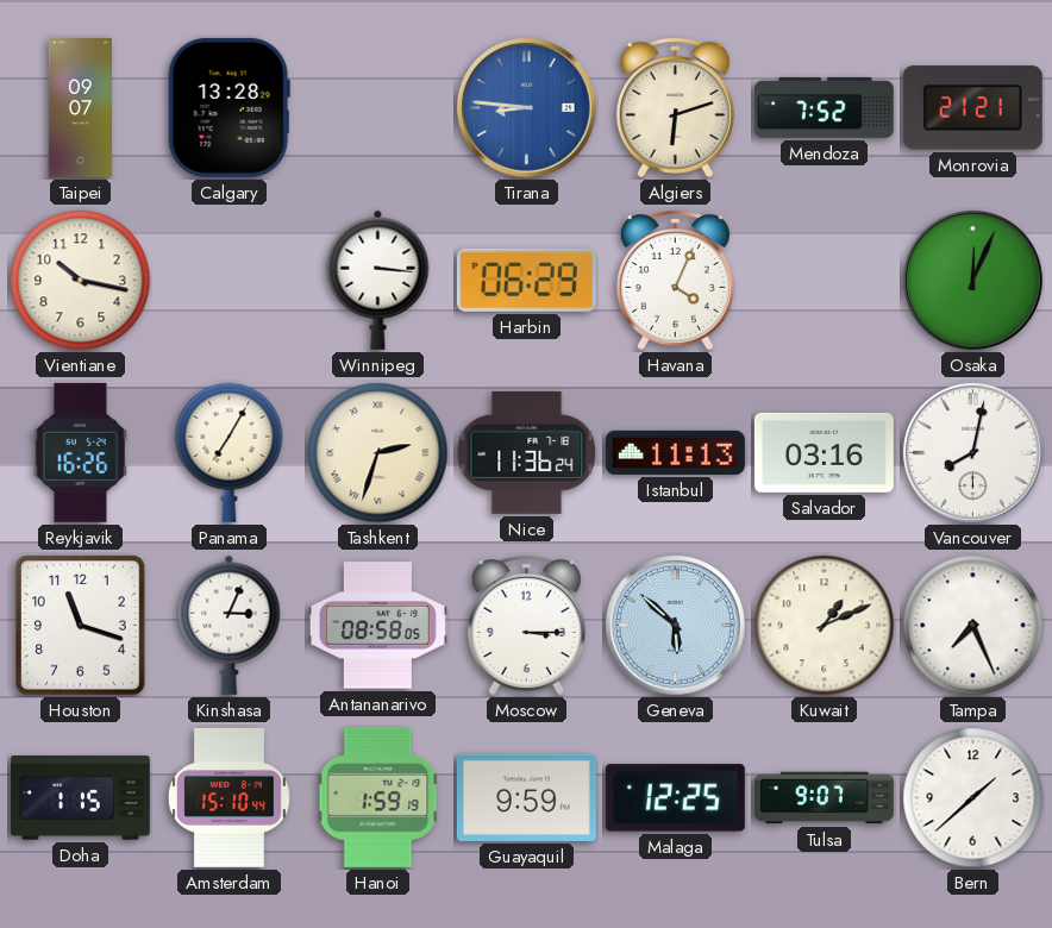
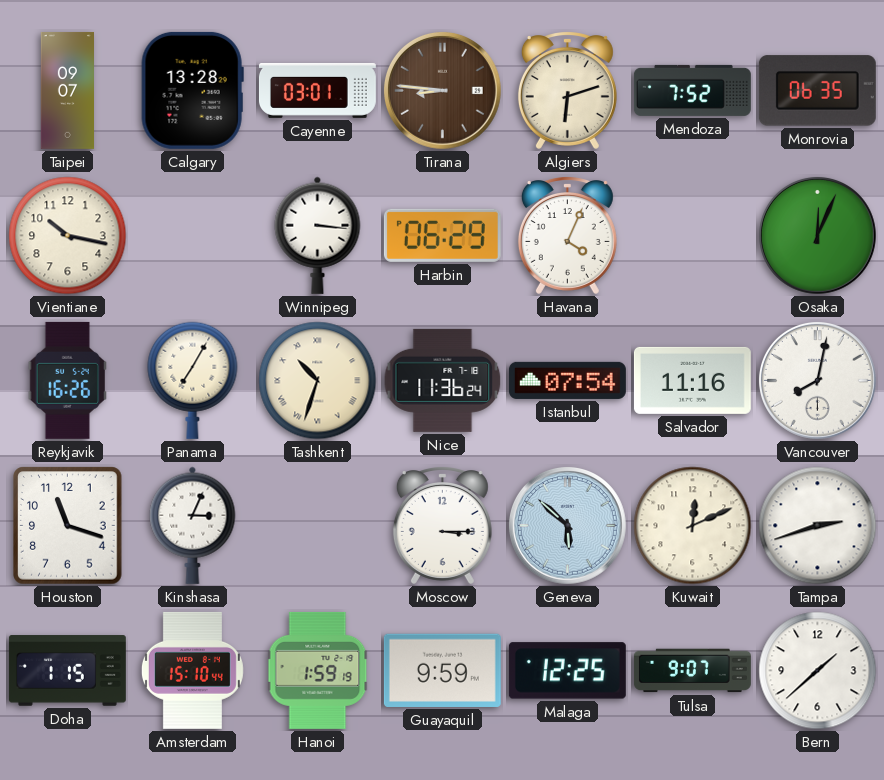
Cayenne: none -> 03:01 (317, 90)
Tirana dial: blue -> brown (442, 90)
Monrovia: 21:21 -> 06:35 (817, 91)
Tashkent: 2:33 -> 10:33 (318, 381)
Istanbul: 11:13 -> 07:54 (567, 380)
Salvador: 03:16 -> 11:16 (692, 380)
Antananarivo: 08:58 -> none (377, 626)
Kuwait: 1:11 -> 12:11 (693, 526)
Tampa: 7:26 -> 2:42 (818, 526)
